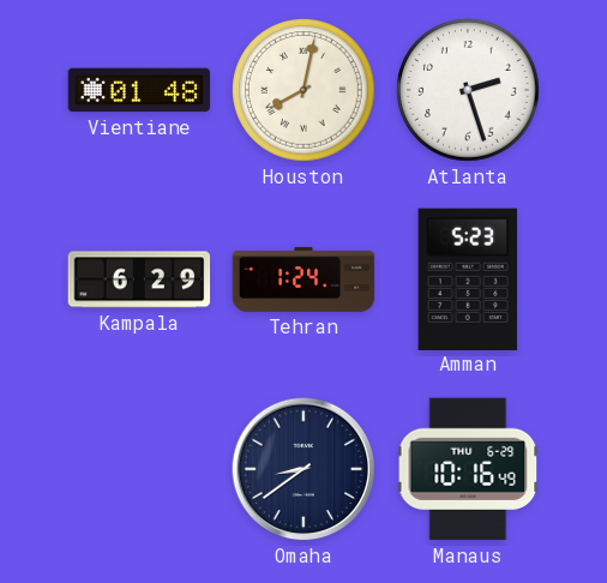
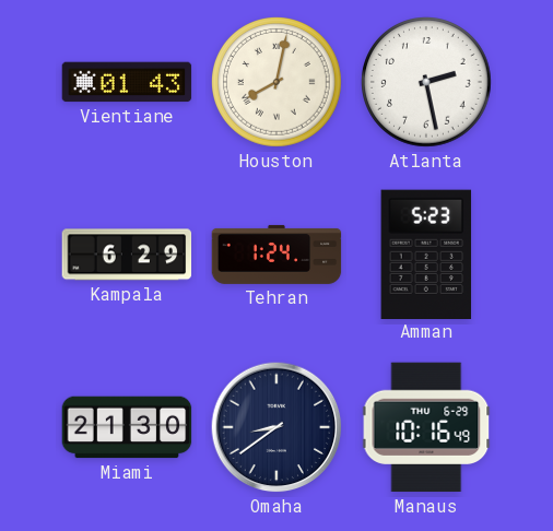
Vientiane: 01:48 -> 01:43 (127, 82)
Atlanta: 2:27 -> 2:28 (427, 83)
Miami: none -> 21:30 (127, 427)
